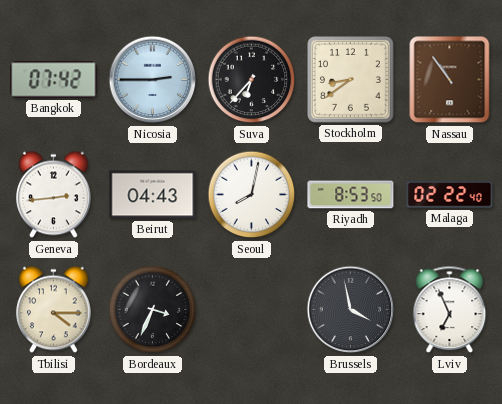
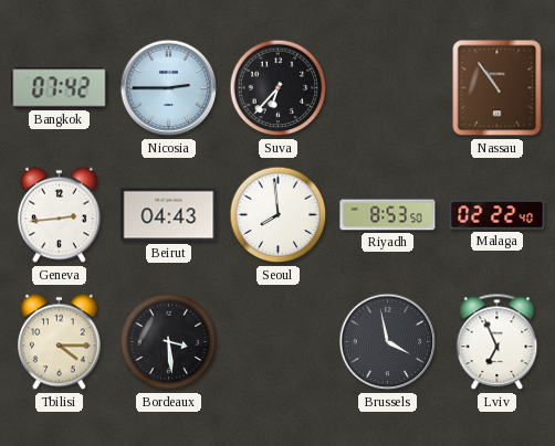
Stockholm: 8:39 -> none (351, 80)
Seoul: 8:02 -> 7:59 (279, 215)
Bordeaux: 3:34 -> 3:29 (169, 342)
